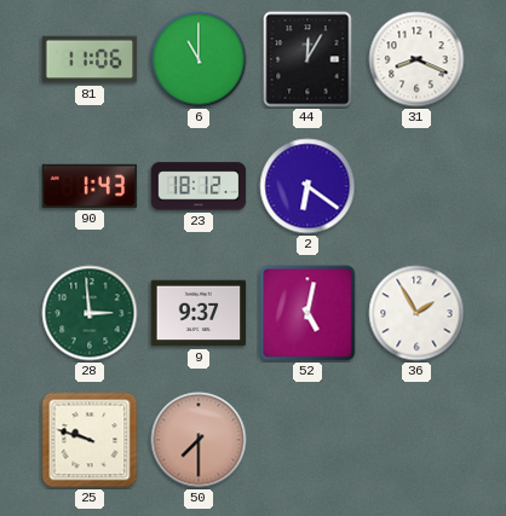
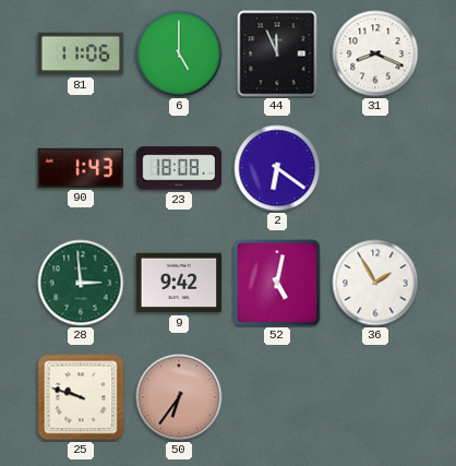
6: 11:00 -> 5:00 (179, 53)
44: 12:05 -> 11:56 (277, 53)
23: 18:12 -> 18:08 (179, 168)
9: 9:37 -> 9:42 (179, 283)
50: 7:30 -> 6:36 (179, 397)
